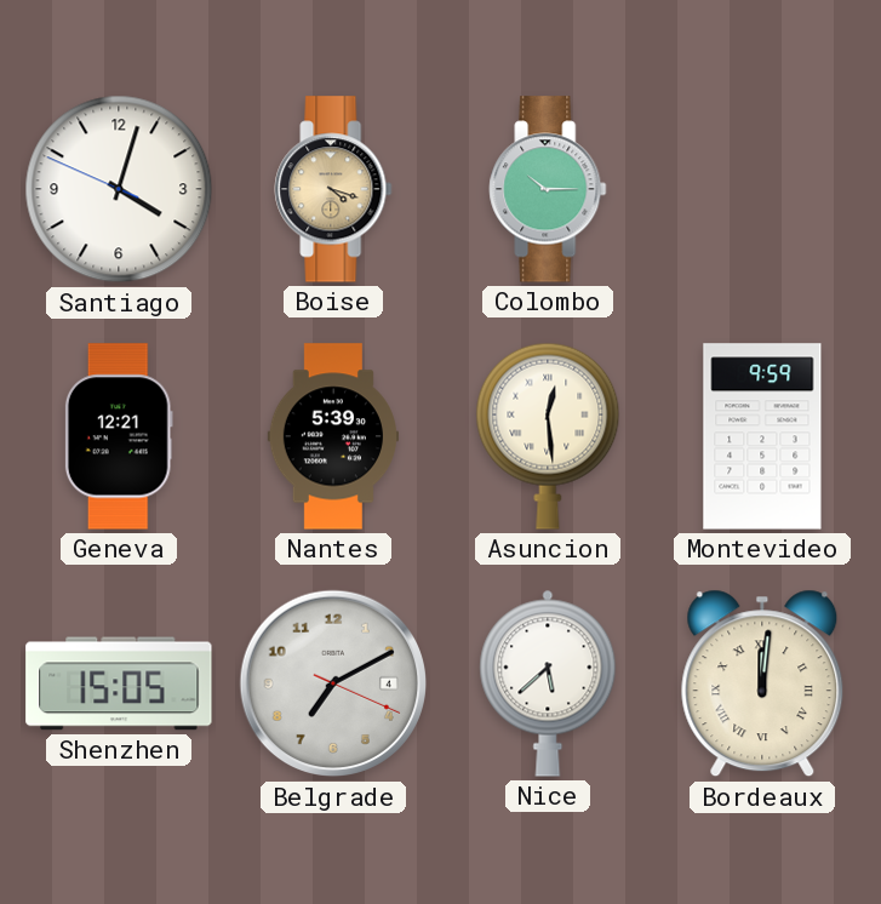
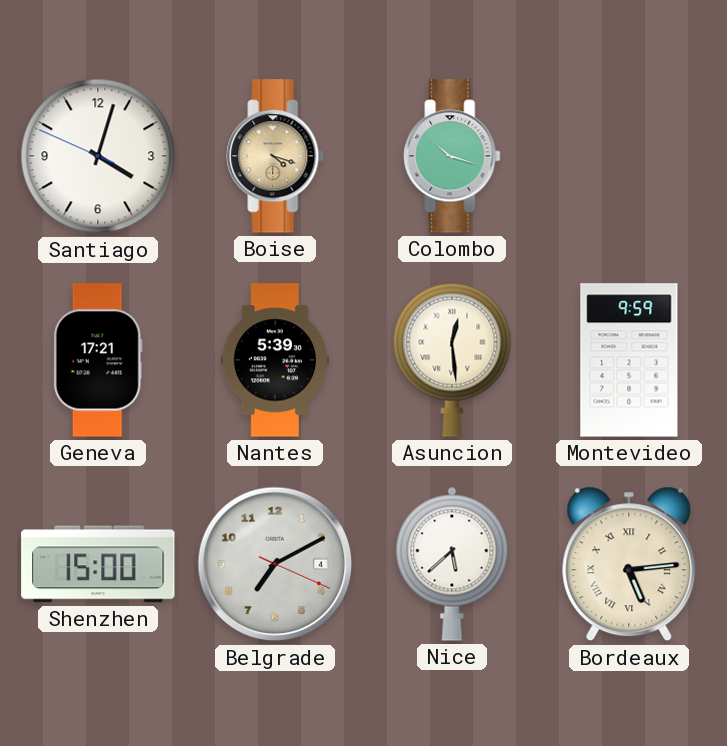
Colombo: 10:15 -> 10:18 (452, 156)
Geneva: 12:21 -> 17:21 (98, 360)
Shenzhen: 15:05 -> 15:00 (98, 564)
Bordeaux: 12:01 -> 5:14 (629, 564)
